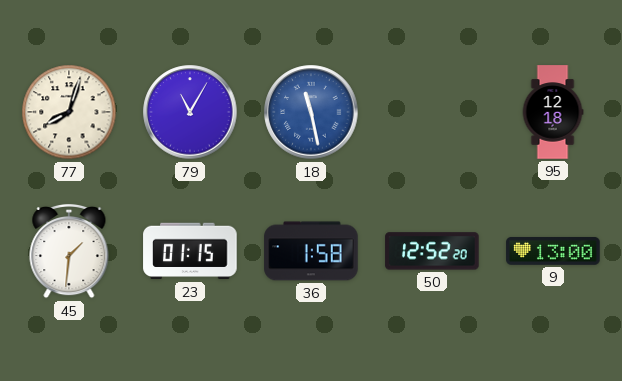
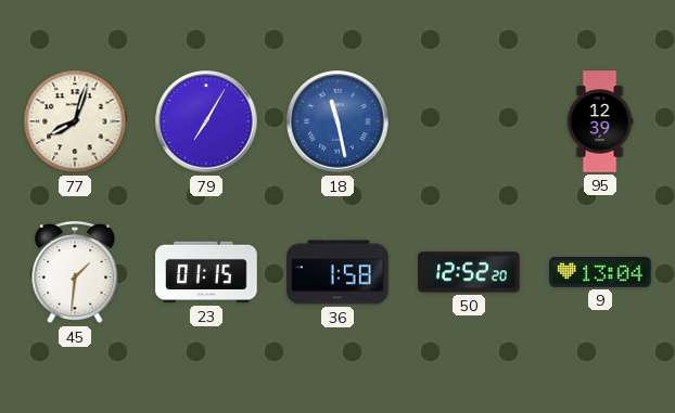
79: 11:05 -> 7:05 (206, 121)
95: 12:18 -> 12:39 (600, 121)
9: 13:00 -> 13:04 (600, 272)
